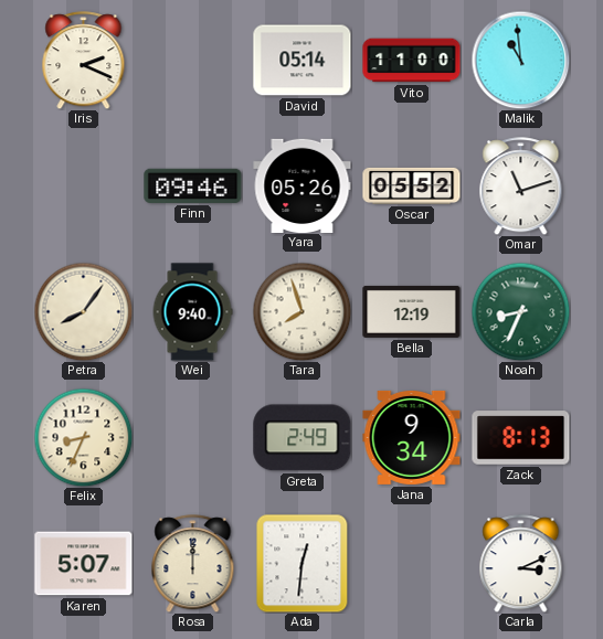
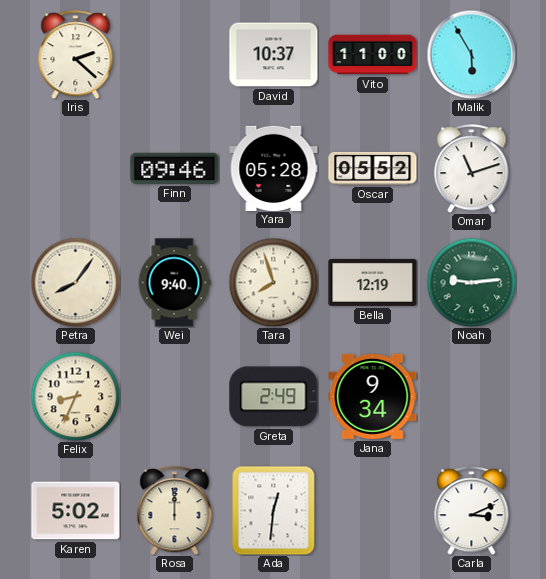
Iris: 2:19 -> 2:22 (76, 55)
David: 05:14 -> 10:37 (274, 55)
Malik: 10:59 -> 5:55 (471, 54)
Yara: 05:26 -> 05:28 (274, 168)
Noah: 8:34 -> 9:14 (471, 282)
Zack: 8:13 -> none (521, 438)
Karen: 5:07 -> 5:02 (76, 511)
